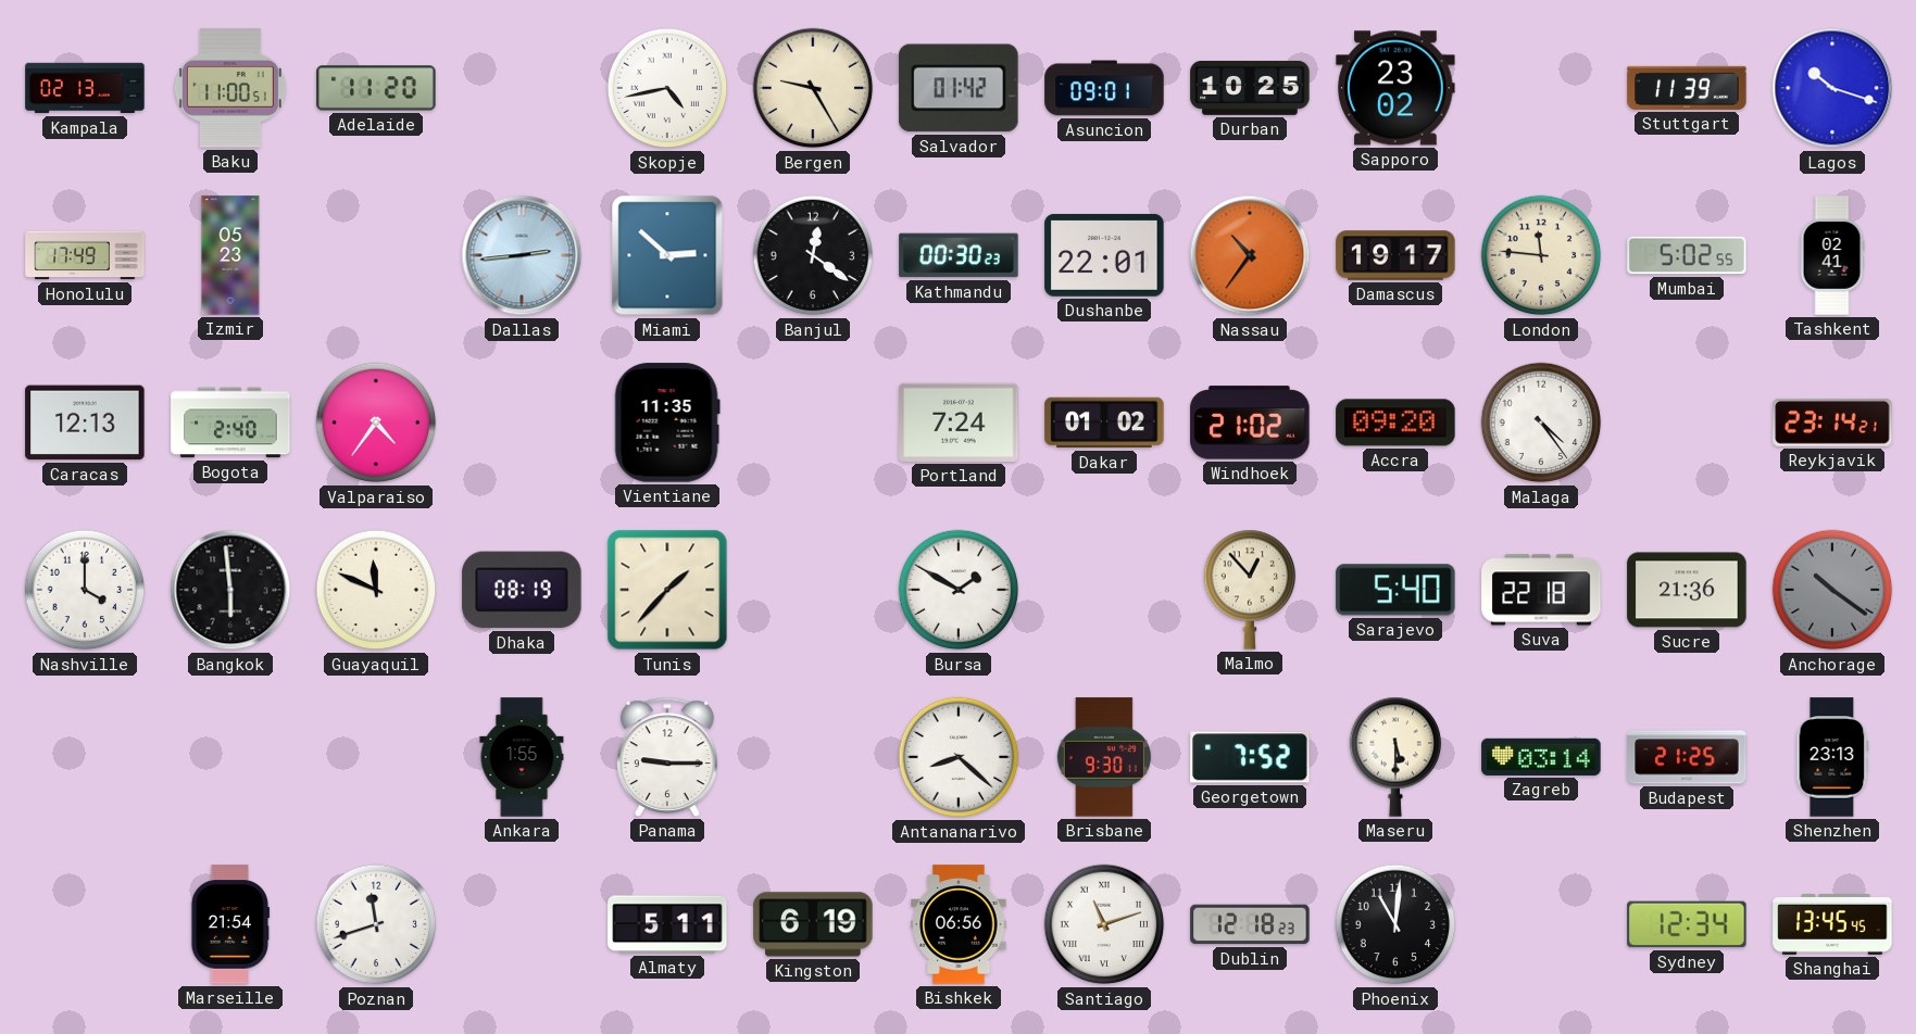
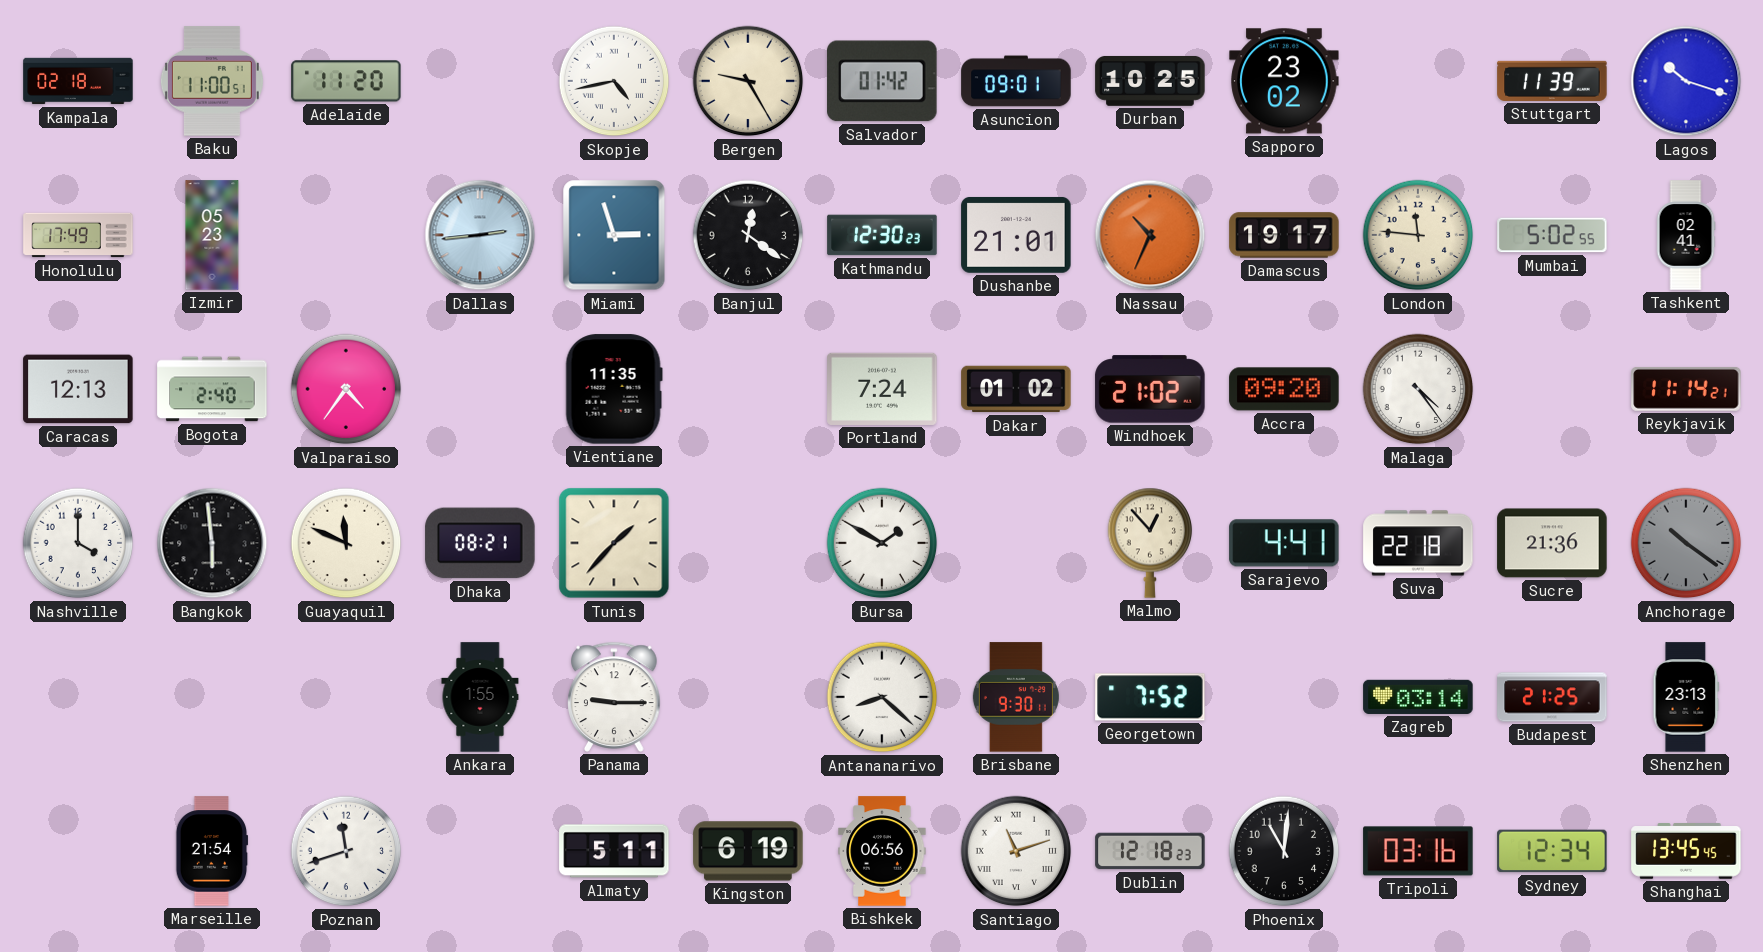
Kampala: 02:13 -> 02:18 (78, 81)
Miami: 2:52 -> 2:57 (614, 235)
Kathmandu: 00:30 -> 12:30 (882, 235)
Dushanbe: 22:01 -> 21:01 (1016, 235)
Nassau: 10:36 -> 10:34 (1150, 235)
Reykjavik: 23:14 -> 11:14 (1686, 389)
Dhaka: 08:19 -> 08:21 (480, 543)
Sarajevo: 5:40 -> 4:41 (1284, 543)
Maseru: 5:30 -> none (1395, 757)
Tripoli: none -> 03:16 (1418, 851)
